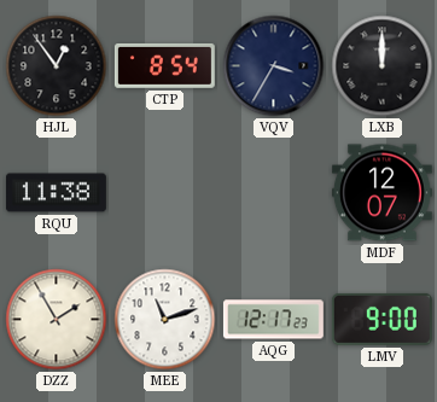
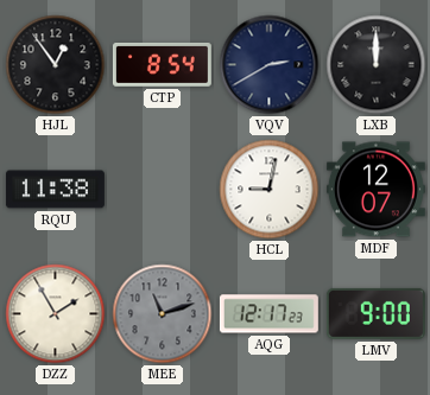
VQV: 3:35 -> 2:40 (270, 65)
HCL: none -> 9:02 (270, 190)
MEE dial: white -> grey (163, 314)
